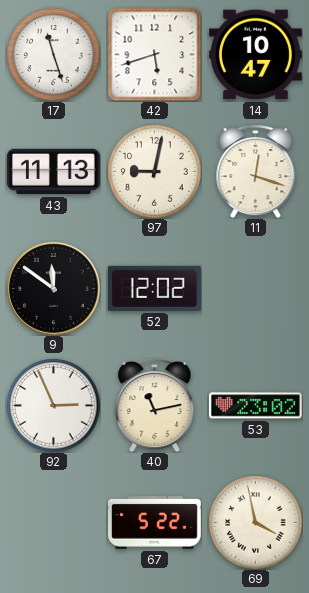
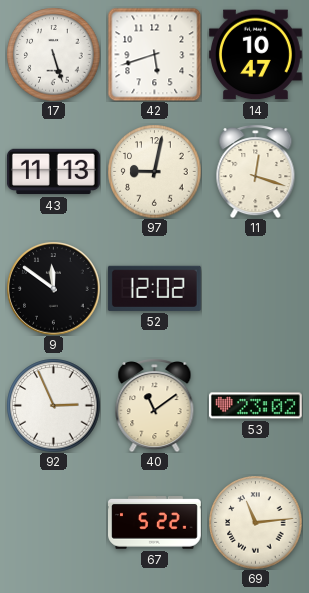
17: 11:27 -> 5:27 (53, 54)
40: 11:13 -> 11:09 (155, 406)
69: 3:58 -> 11:14 (255, 522)
